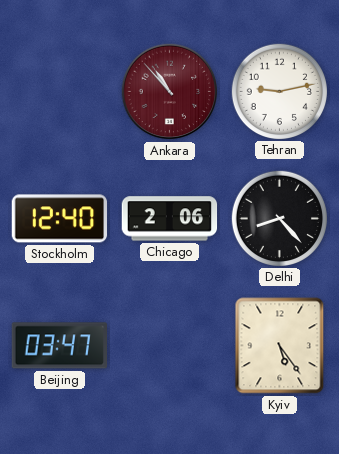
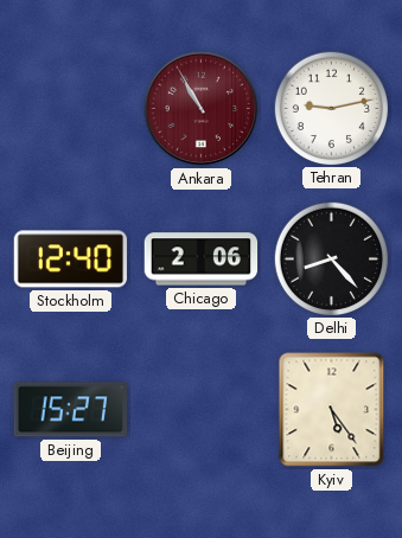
Ankara: 10:53 -> 10:55 (202, 109)
Beijing: 03:47 -> 15:27 (70, 410)
